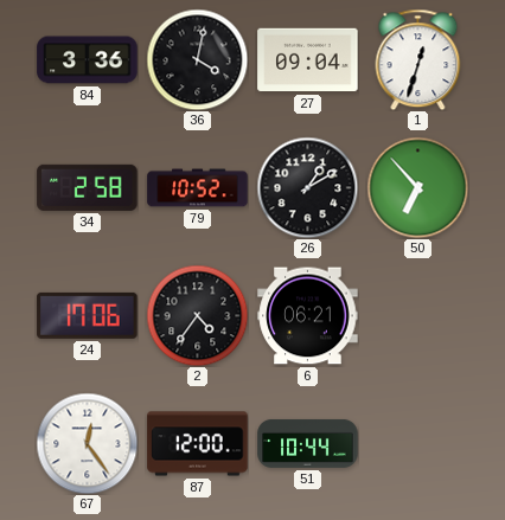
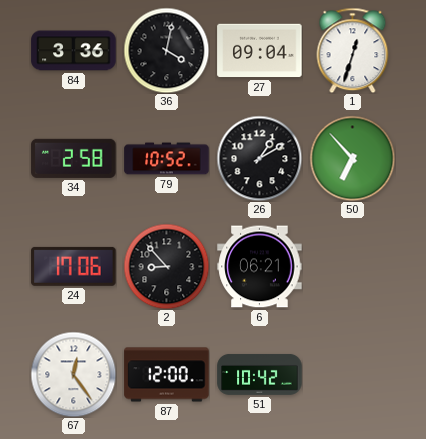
2: 4:36 -> 8:53 (166, 266)
51: 10:44 -> 10:42 (260, 374)
